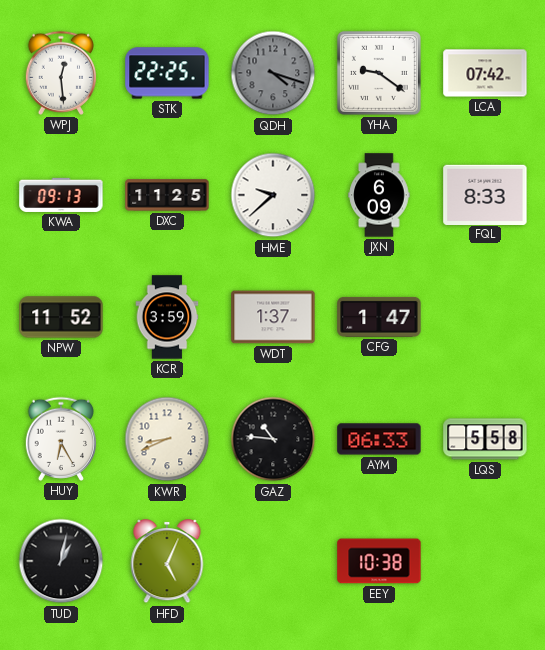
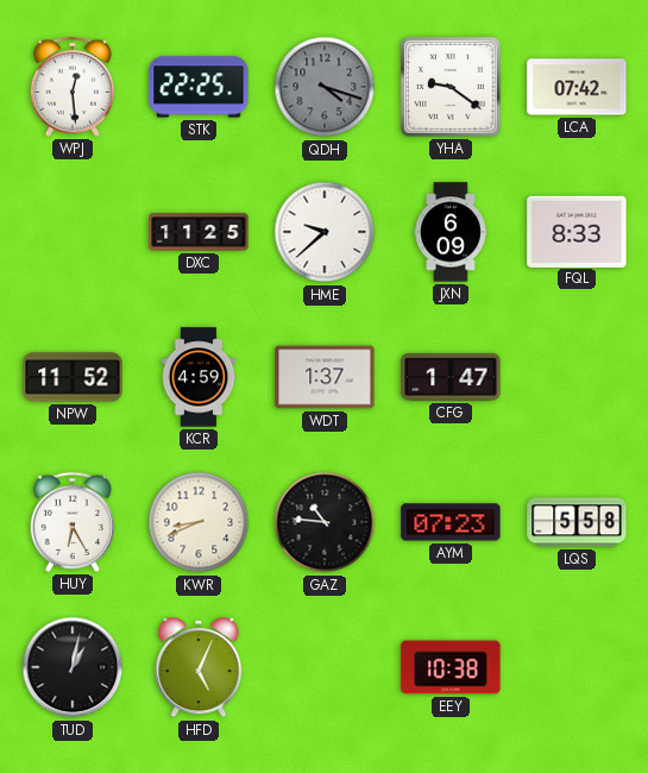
KWA: 09:13 -> none (61, 195)
KCR: 3:59 -> 4:59 (199, 377)
AYM: 06:33 -> 07:23 (451, 522)
